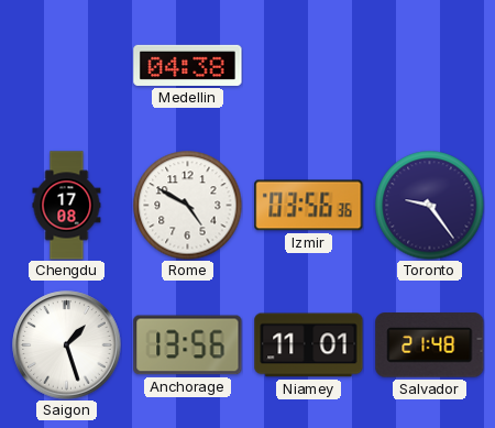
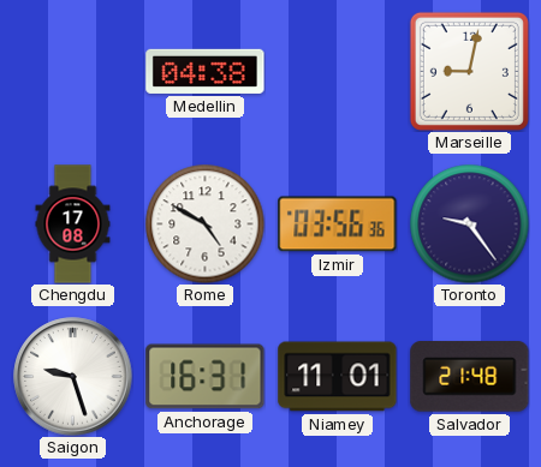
Marseille: none -> 9:02 (469, 71)
Saigon: 1:27 -> 9:27 (73, 377)
Anchorage: 13:56 -> 16:31 (206, 377)
